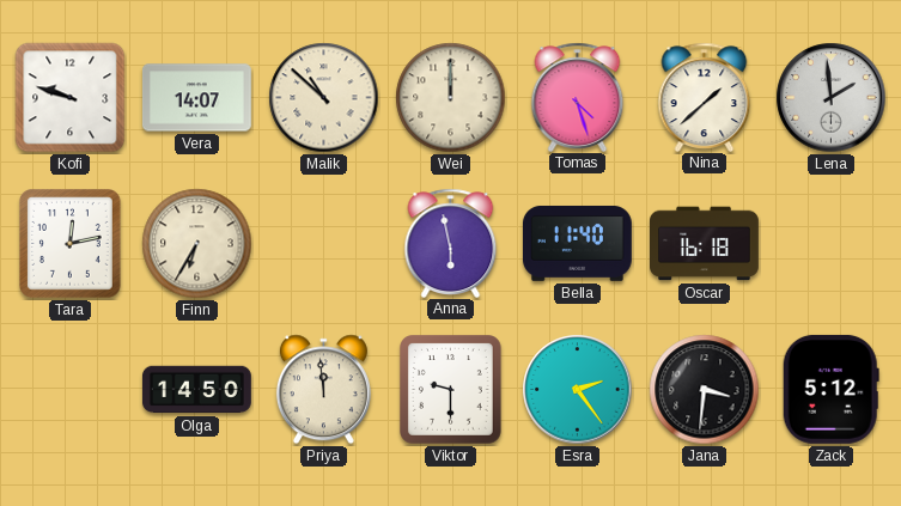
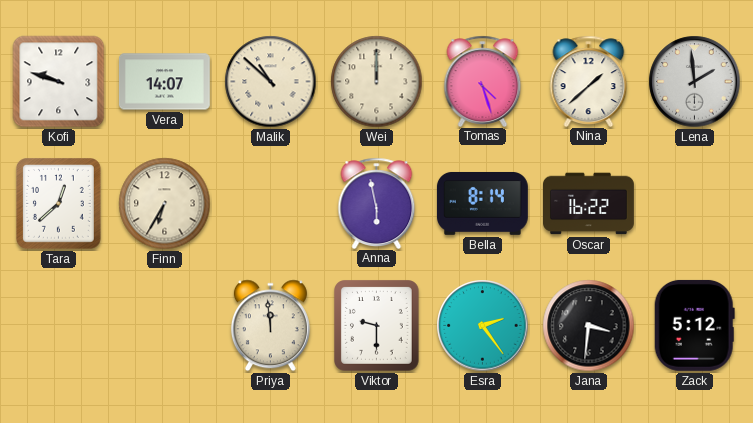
Tara: 12:13 -> 12:38 (59, 204)
Bella: 11:40 -> 8:14 (482, 203)
Oscar: 16:18 -> 16:22 (589, 204)
Olga: 14:50 -> none (196, 390)
